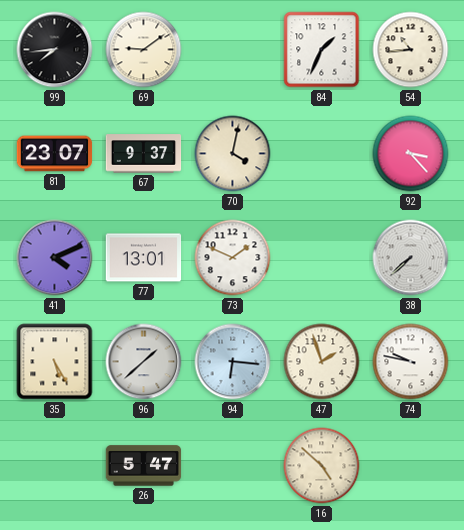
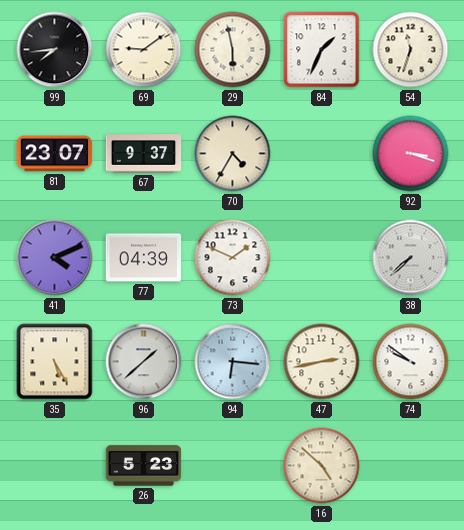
29: none -> 5:58 (233, 50)
54: 10:44 -> 11:33 (411, 50)
70: 4:02 -> 4:35 (233, 154)
92: 3:23 -> 3:18 (411, 154)
77: 13:01 -> 04:39 (144, 258)
47: 1:57 -> 2:43 (322, 362)
74: 9:47 -> 9:51 (411, 362)
26: 5:47 -> 5:23 (144, 466)
